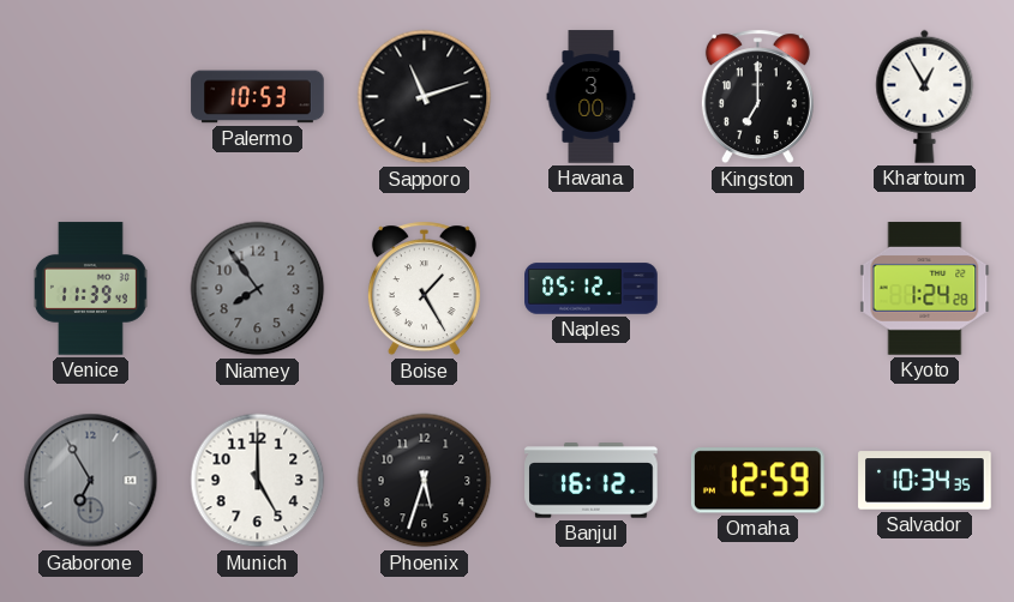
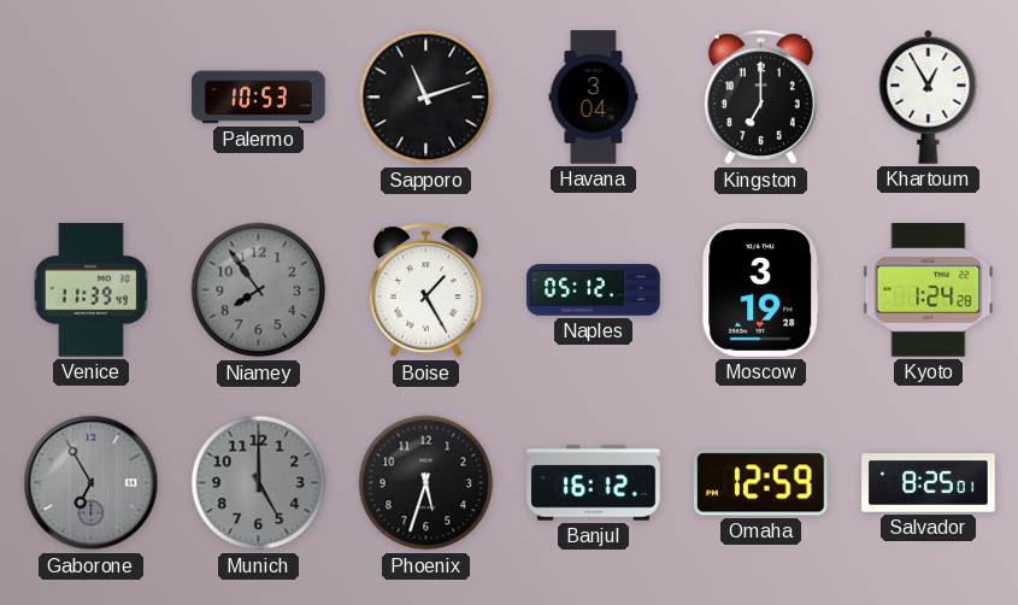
Havana: 3:00 -> 3:04 (594, 98)
Moscow: none -> 3:19 (761, 290)
Munich dial: white -> grey (259, 483)
Salvador: 10:34 -> 8:25 (929, 483)
